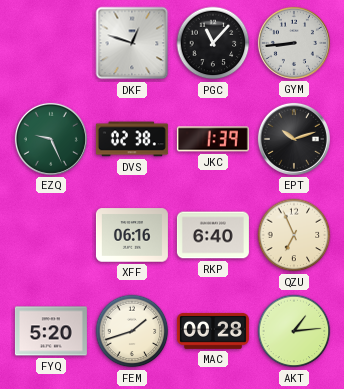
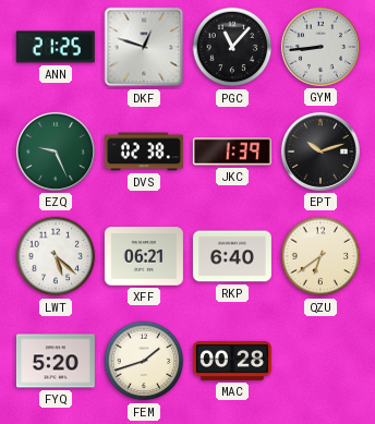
ANN: none -> 21:25 (56, 47)
LWT: none -> 5:22 (56, 256)
XFF: 06:16 -> 06:21 (144, 256)
QZU: 6:56 -> 6:39 (320, 256)
AKT: 1:14 -> none (294, 331)
